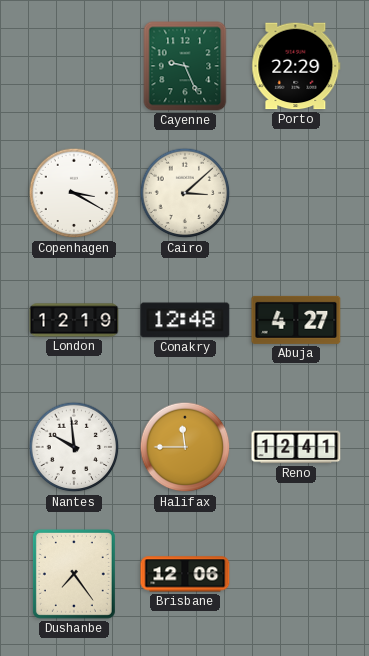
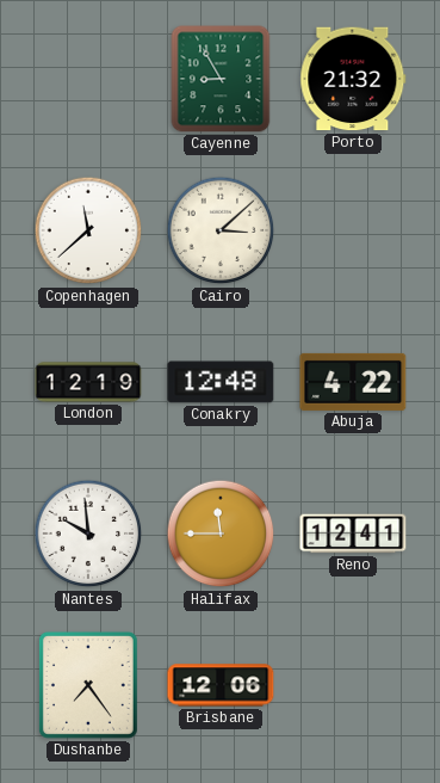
Cayenne: 9:26 -> 8:55 (221, 79)
Porto: 22:29 -> 21:32 (353, 79)
Copenhagen: 3:20 -> 11:38 (88, 230)
Abuja: 4:27 -> 4:22 (353, 382)
